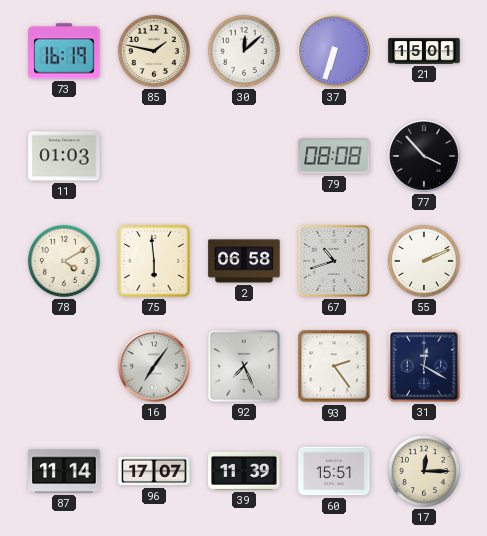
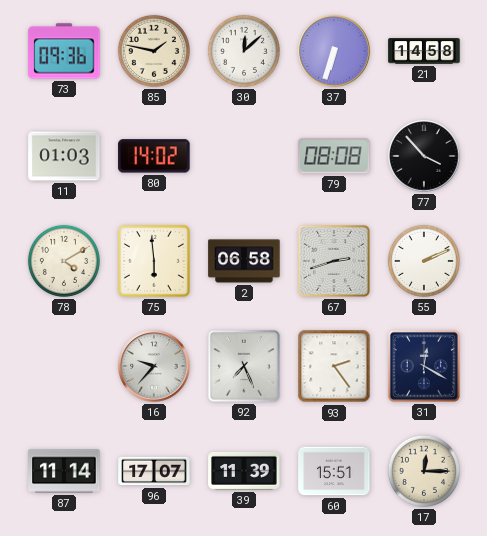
73: 16:19 -> 09:36 (64, 51)
21: 15:01 -> 14:58 (424, 51)
80: none -> 14:02 (154, 156)
67: 10:42 -> 2:42 (334, 261)
16: 7:06 -> 9:37 (154, 366)
